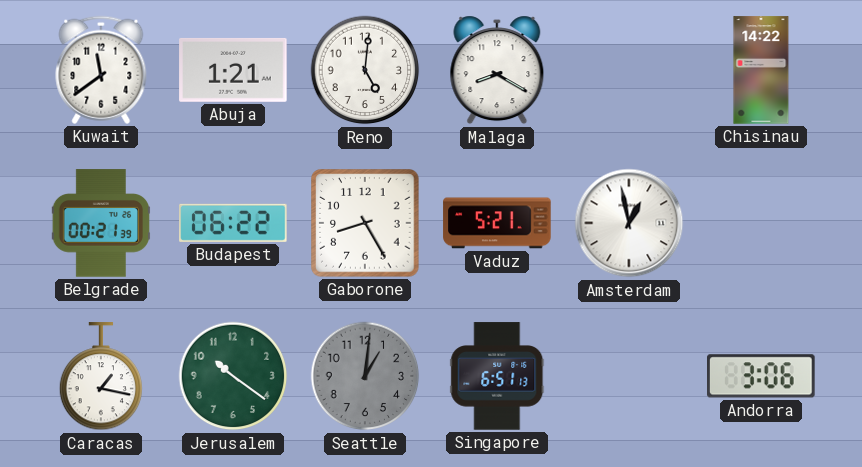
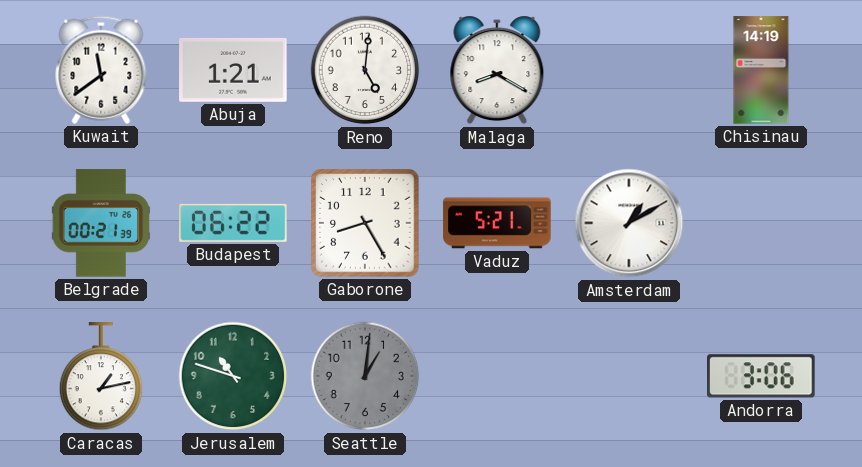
Chisinau: 14:22 -> 14:19 (761, 70)
Amsterdam: 12:58 -> 1:10 (629, 223)
Caracas: 1:17 -> 1:13 (101, 377)
Jerusalem: 10:21 -> 10:48 (233, 376)
Singapore: 6:51 -> none (497, 376)
